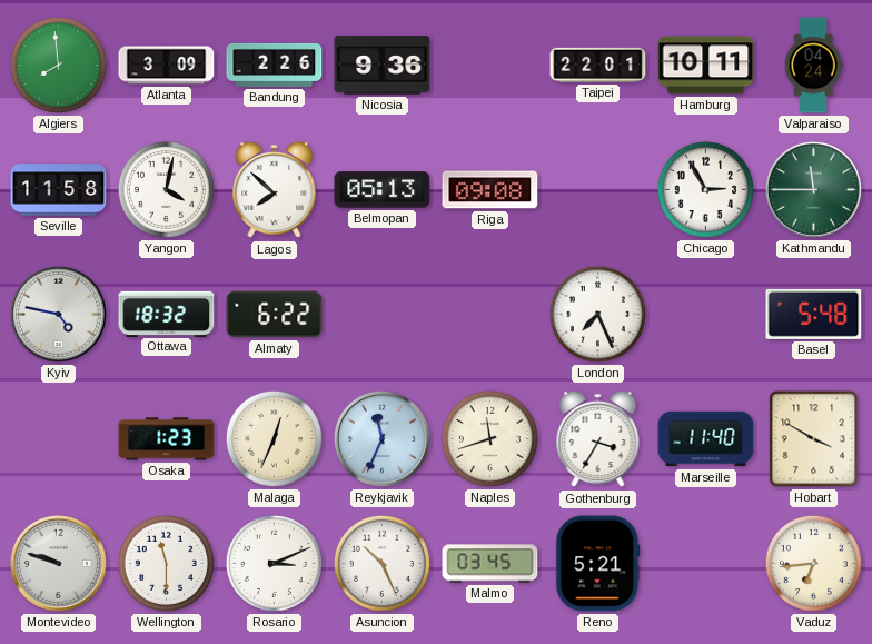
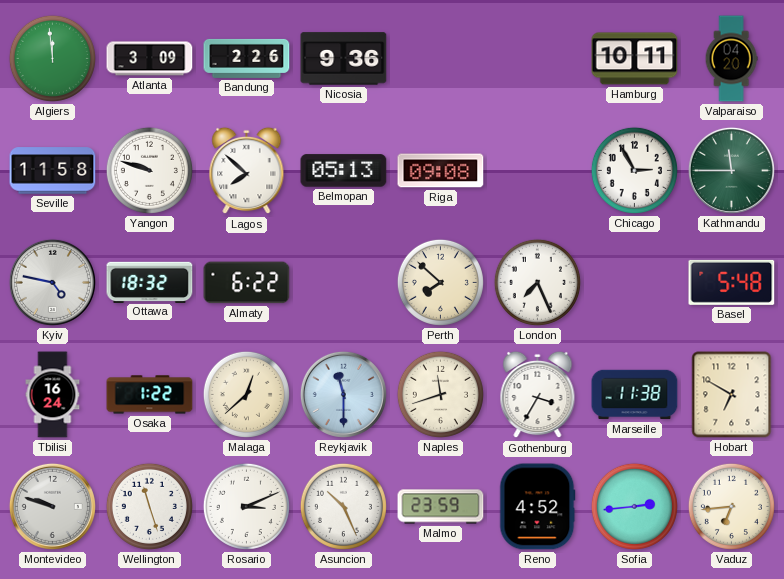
Algiers: 7:59 -> 11:59 (52, 58)
Taipei: 22:01 -> none (598, 65)
Valparaiso: 04:24 -> 04:20 (731, 59)
Yangon: 4:02 -> 9:48 (149, 170)
Perth: none -> 7:52 (440, 282)
Tbilisi: none -> 16:24 (53, 395)
Osaka: 1:23 -> 1:22 (150, 395)
Malaga: 12:34 -> 12:38 (246, 394)
Reykjavik: 11:34 -> 11:30 (343, 394)
Marseille: 11:40 -> 11:38 (635, 395)
Hobart: 3:50 -> 6:50 (732, 395)
Wellington: 11:30 -> 11:27 (149, 506)
Malmo: 03:45 -> 23:59 (441, 507)
Reno: 5:21 -> 4:52 (538, 507)
Sofia: none -> 2:44 (634, 506)
